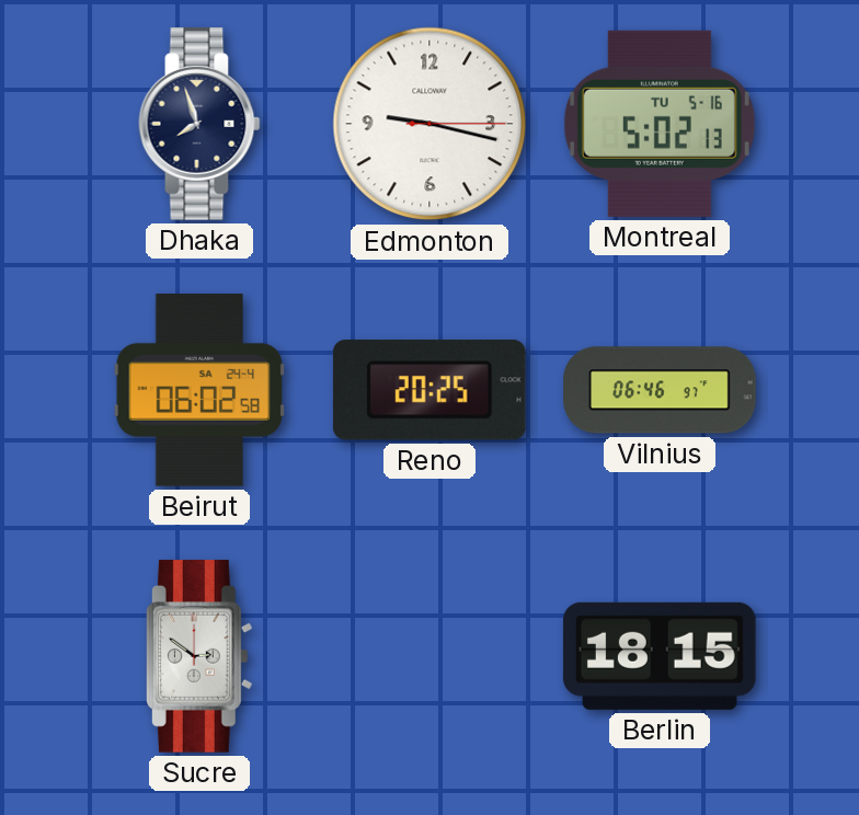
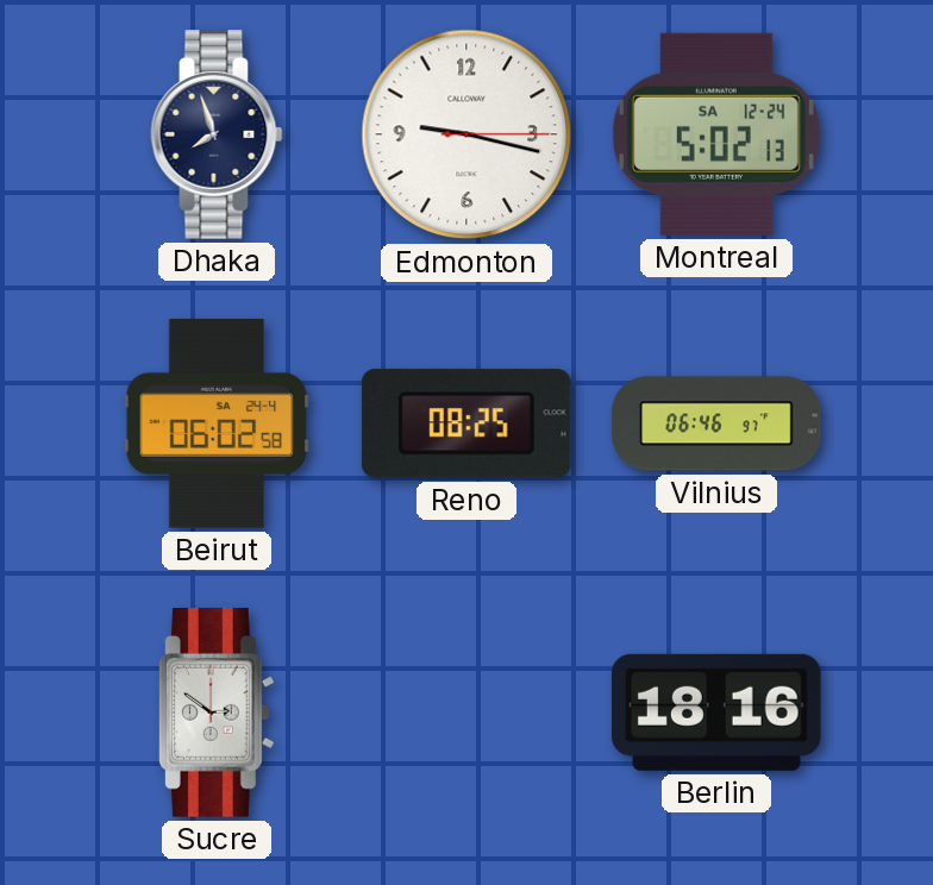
Montreal date: TU 5-16 -> SA 12-24 (716, 134)
Reno: 20:25 -> 08:25 (467, 423)
Berlin: 18:15 -> 18:16 (716, 713)
